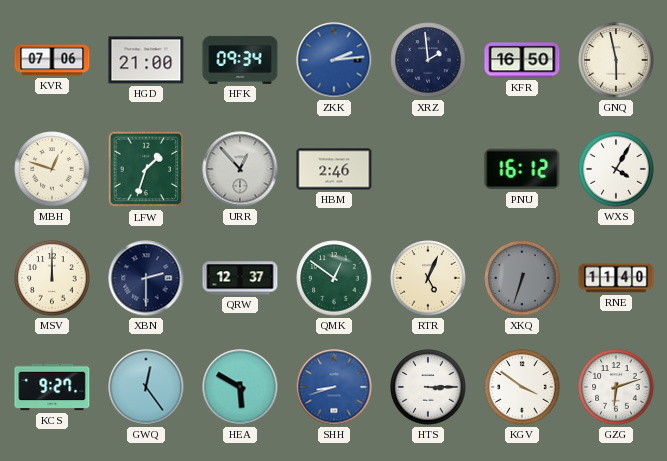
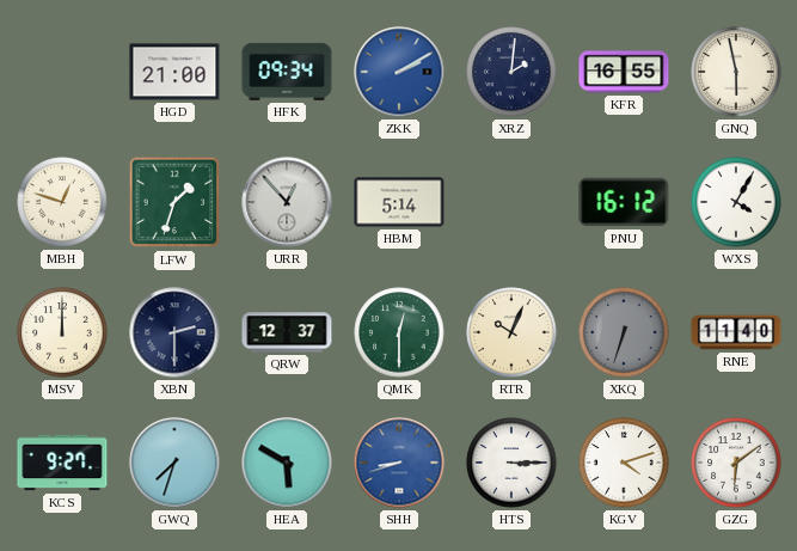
KVR: 07:06 -> none (52, 60)
ZKK: 2:14 -> 2:10 (399, 72)
XRZ: 1:59 -> 2:01 (511, 72)
KFR: 16:50 -> 16:55 (624, 72)
HBM: 2:46 -> 5:14 (399, 202)
QMK: 12:51 -> 12:30 (399, 332)
RTR: 5:04 -> 10:04 (511, 332)
GWQ: 12:24 -> 7:33 (174, 463)
KGV: 3:51 -> 4:12 (624, 463)
GZG: 6:12 -> 6:09 (736, 463)
